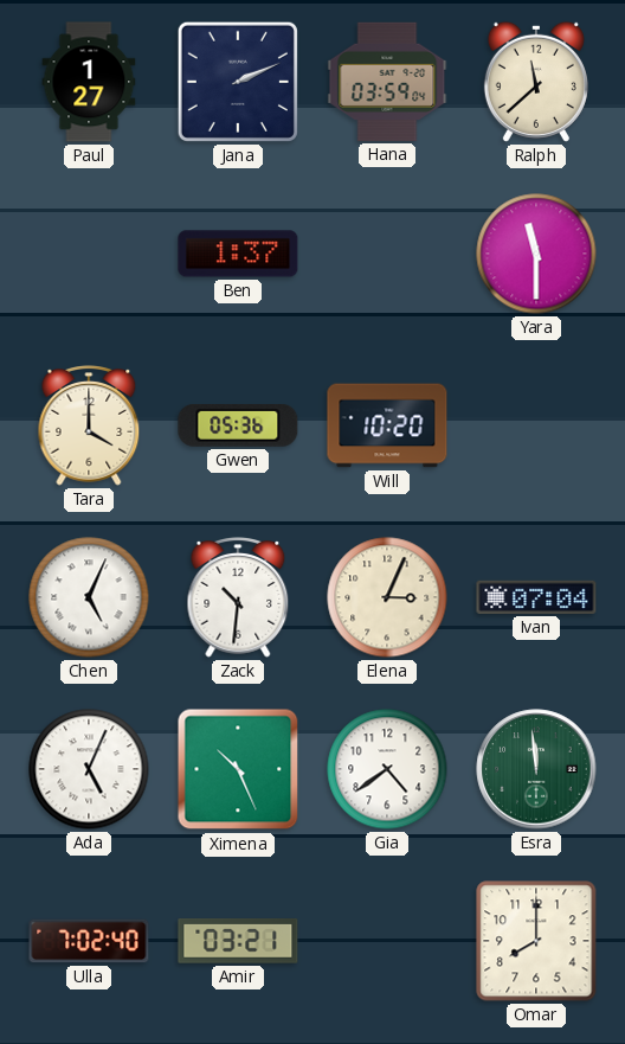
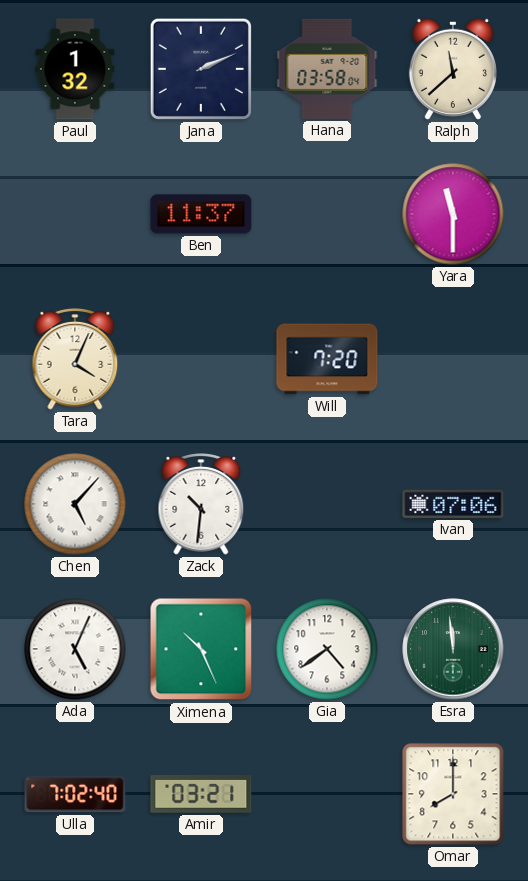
Paul: 1:27 -> 1:32 (75, 69)
Hana: 03:59 -> 03:58 (327, 69)
Ben: 1:37 -> 11:37 (201, 214)
Tara: 4:00 -> 4:04 (75, 359)
Gwen: 05:36 -> none (238, 425)
Will: 10:20 -> 7:20 (327, 359)
Chen: 5:04 -> 5:07 (75, 504)
Elena: 3:04 -> none (387, 597)
Ivan: 07:04 -> 07:06 (453, 504)
